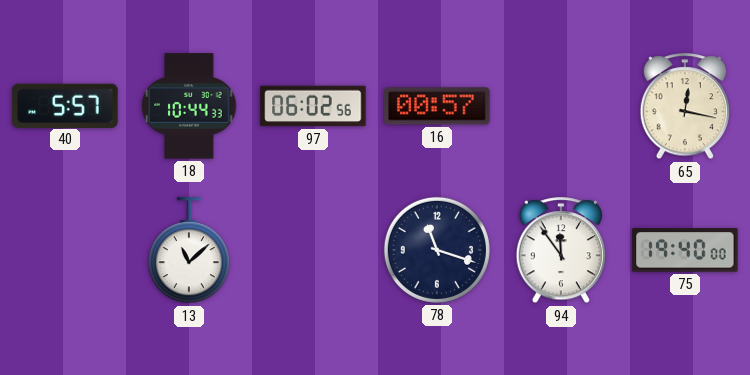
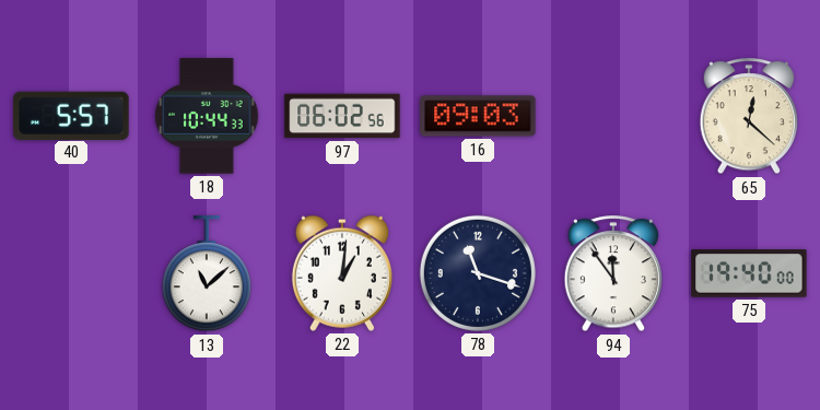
16: 00:57 -> 09:03 (478, 116)
65: 12:17 -> 12:22 (748, 117)
22: none -> 1:01 (342, 273)
